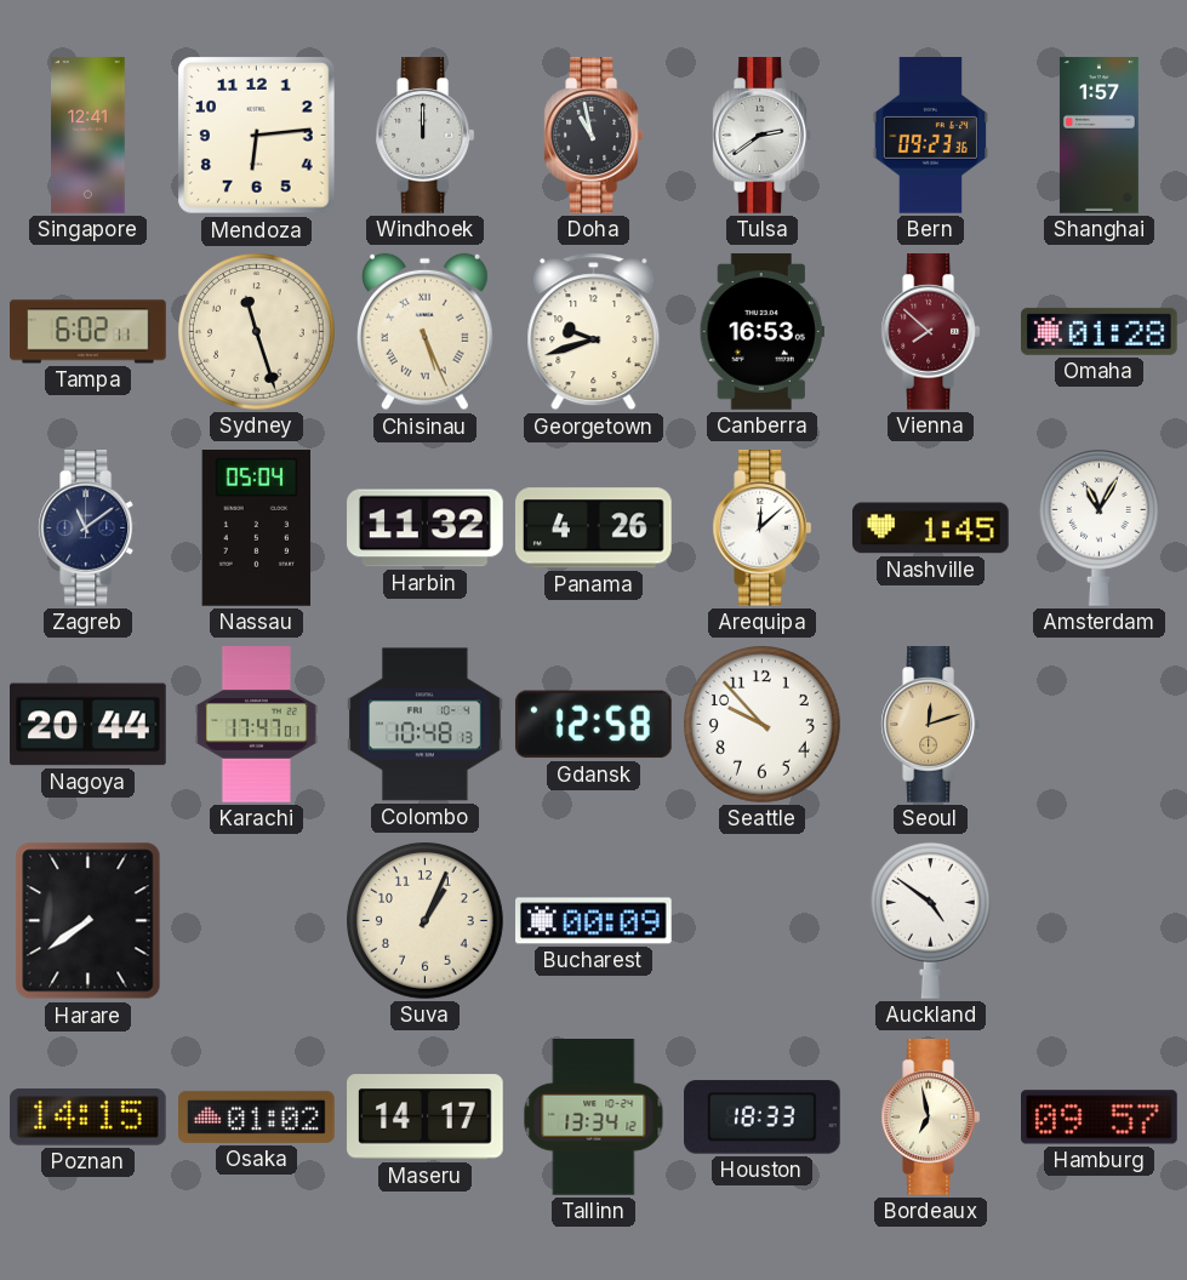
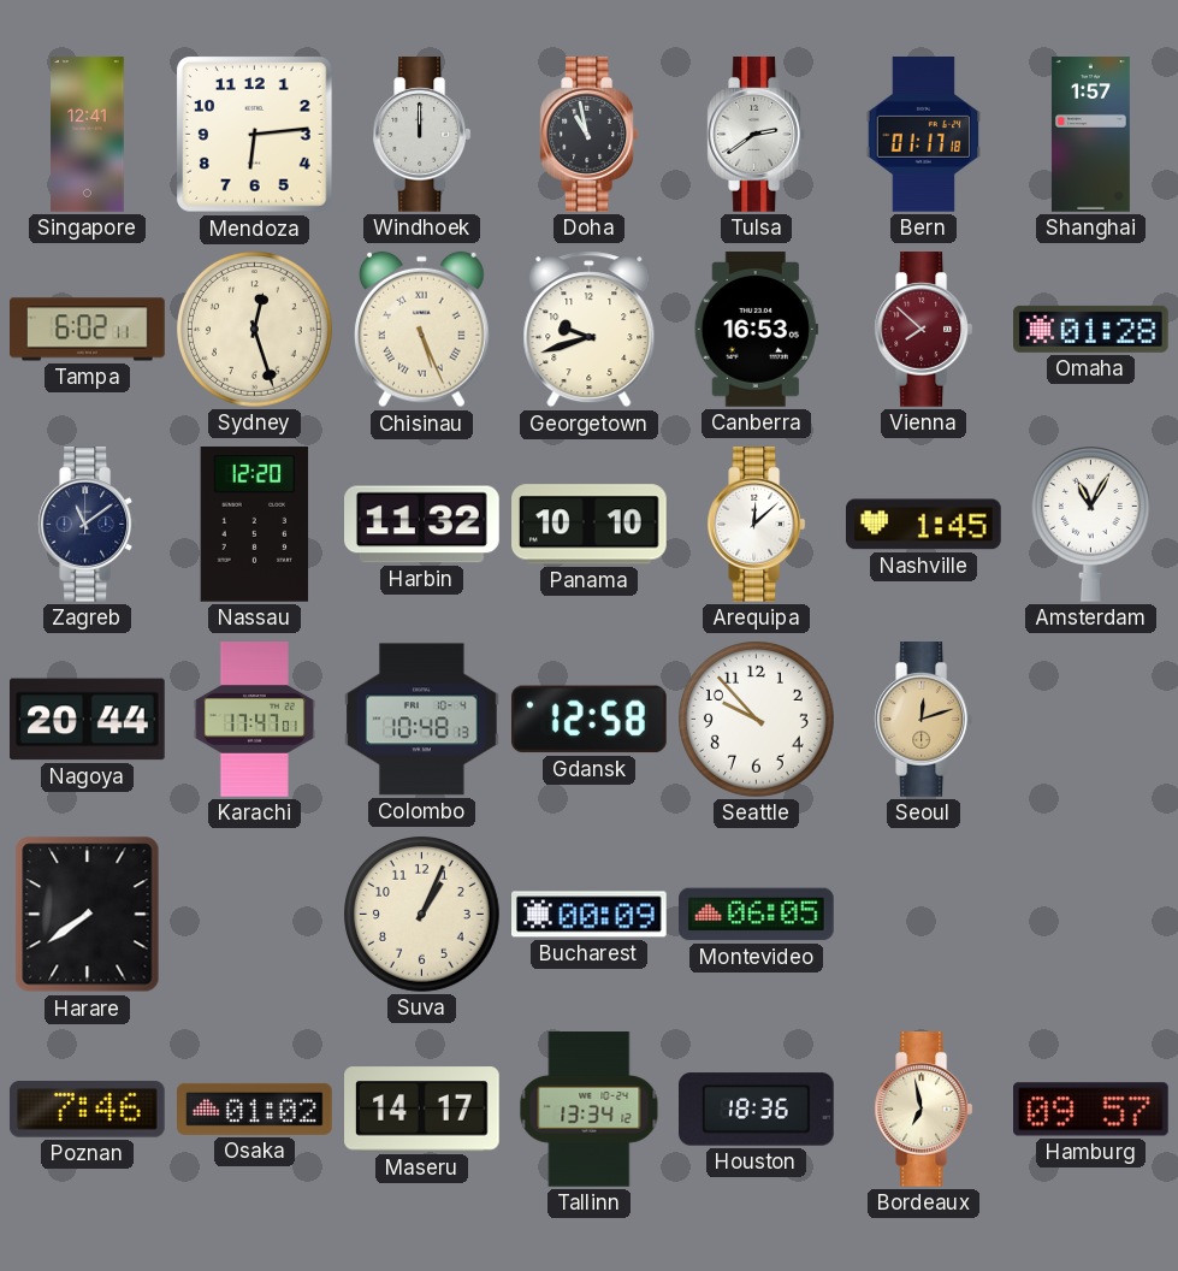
Bern: 09:23 -> 01:17 (924, 135)
Sydney: 11:27 -> 12:27 (255, 330)
Nassau: 05:04 -> 12:20 (255, 525)
Panama: 4:26 -> 10:10 (590, 525)
Montevideo: none -> 06:05 (757, 915)
Auckland: 4:51 -> none (930, 920)
Poznan: 14:15 -> 7:46 (88, 1110)
Houston: 18:33 -> 18:36 (757, 1110)
